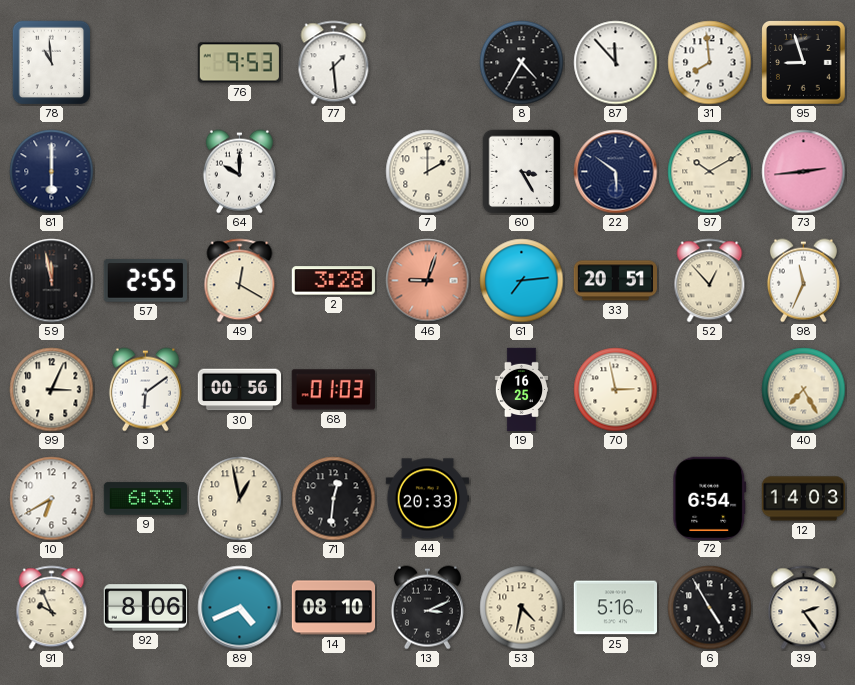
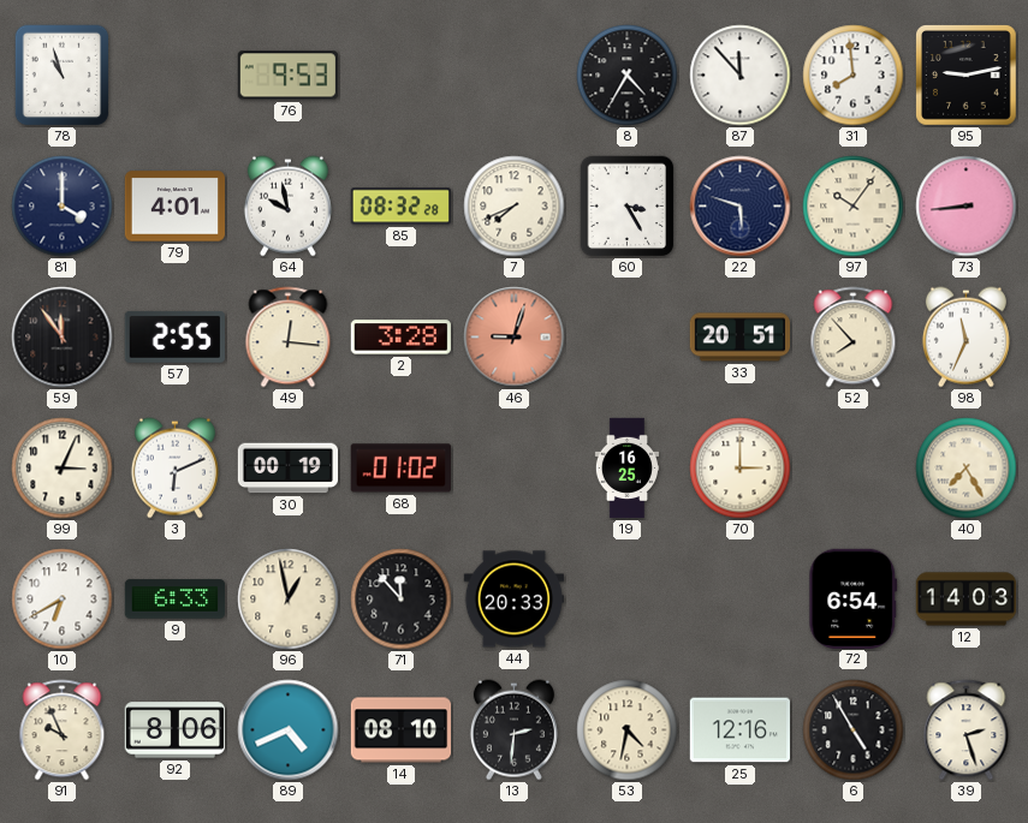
78: 10:59 -> 10:57 (63, 76)
77: 1:29 -> none (334, 63)
95: 8:57 -> 9:13 (967, 76)
81: 6:00 -> 4:00 (63, 207)
79: none -> 4:01 (176, 207)
64: 10:00 -> 9:58 (287, 207)
85: none -> 08:32 (400, 207)
7: 2:00 -> 7:41 (515, 207)
22: 5:51 -> 5:48 (741, 207)
97: 10:10 -> 10:06 (854, 207)
73: 2:44 -> 8:44 (967, 207)
59: 11:58 -> 11:54 (63, 338)
49: 12:20 -> 12:16 (289, 338)
61: 7:14 -> none (522, 281)
52: 12:53 -> 7:53 (854, 338)
3: 6:09 -> 6:11 (174, 469)
30: 00:56 -> 00:19 (289, 469)
68: 01:03 -> 01:02 (400, 469)
70: 2:58 -> 3:00 (741, 469)
71: 12:31 -> 11:53 (402, 600)
13: 3:11 -> 2:31 (513, 730)
25: 5:16 -> 12:16 (739, 730)
39: 2:24 -> 2:27 (967, 730)
